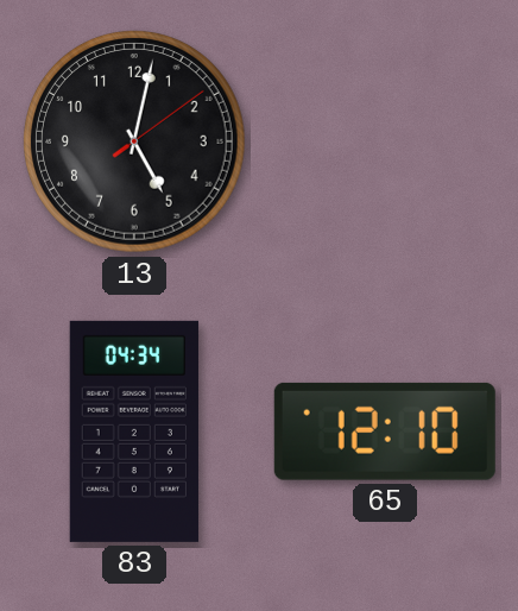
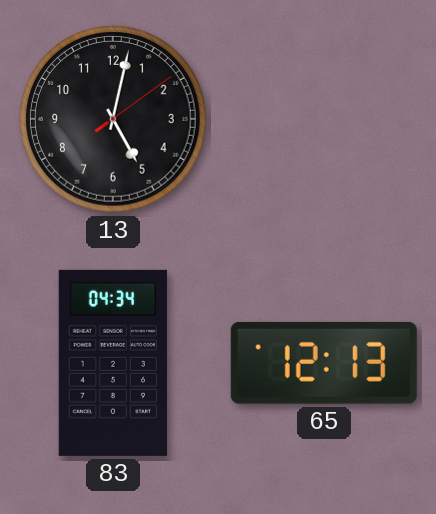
65: 12:10 -> 12:13 (324, 363)
